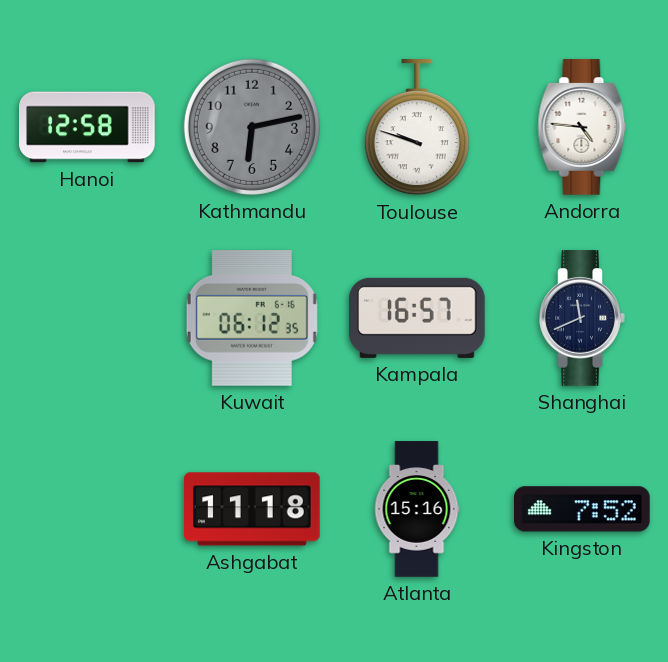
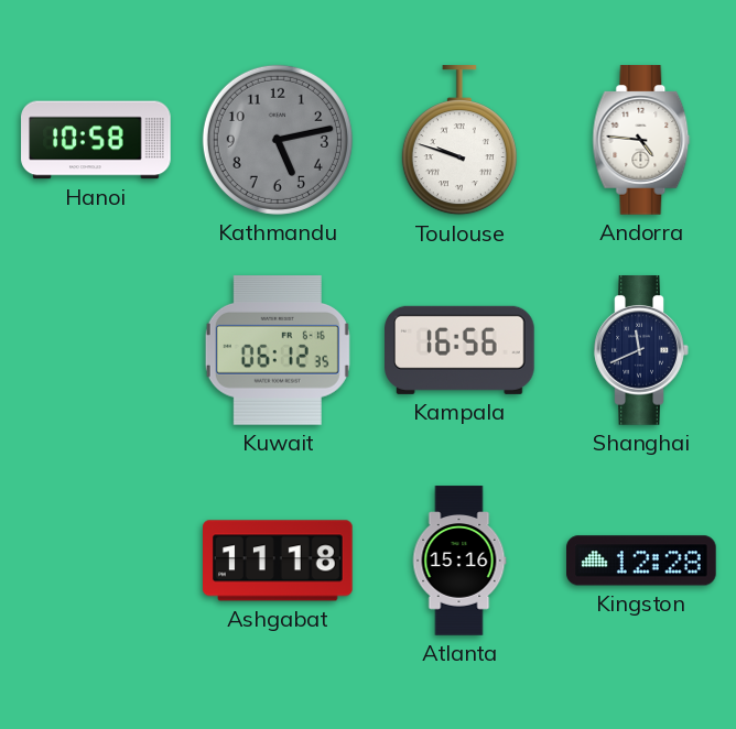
Hanoi: 12:58 -> 10:58 (96, 140)
Kathmandu: 6:13 -> 5:13 (278, 140)
Kampala: 16:57 -> 16:56 (461, 350)
Kingston: 7:52 -> 12:28 (642, 561)
